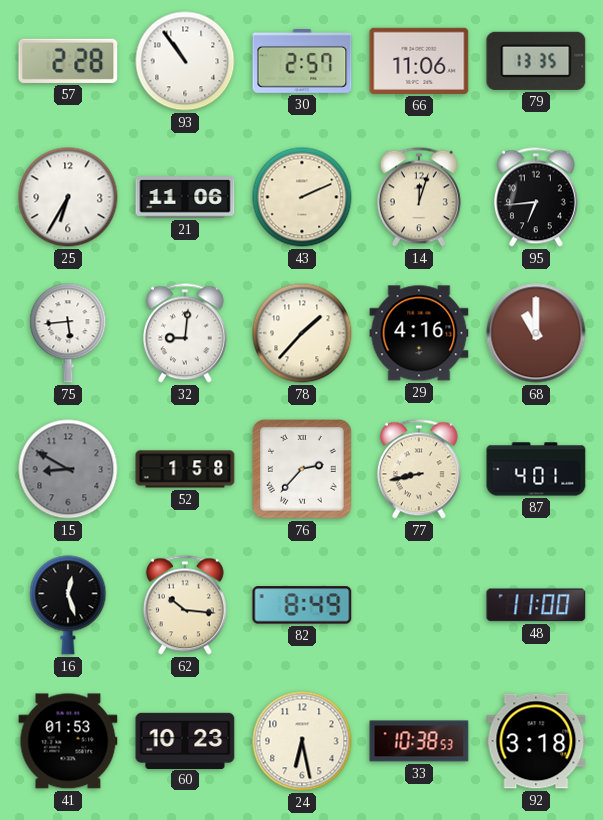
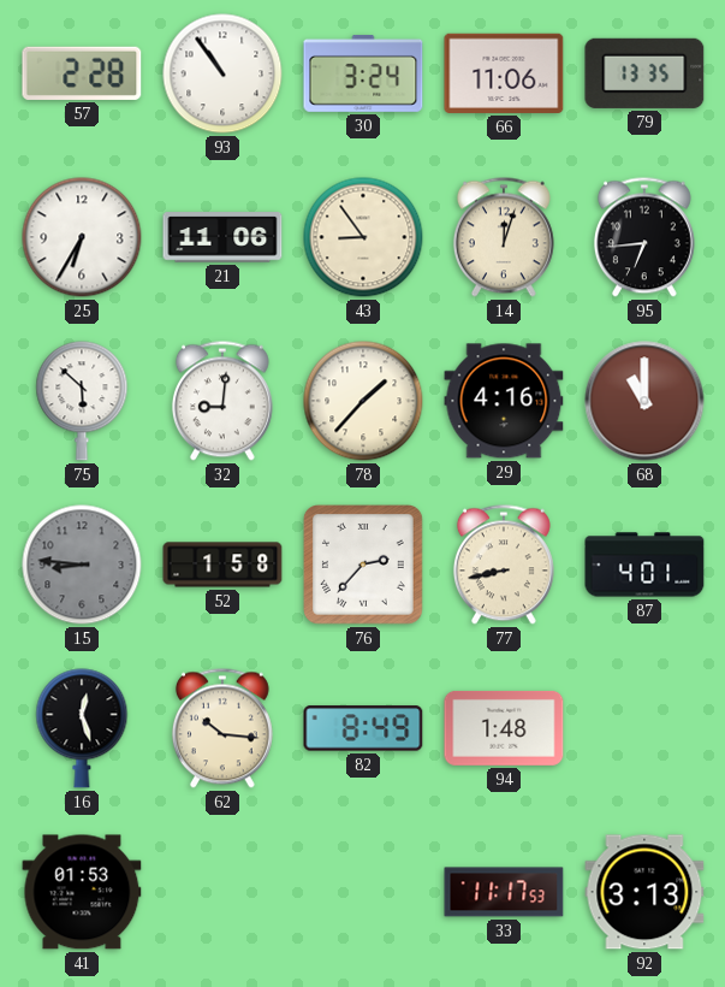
30: 2:57 -> 3:24 (363, 73)
43: 2:11 -> 8:54 (363, 237)
75: 5:44 -> 5:52 (82, 401)
15: 8:50 -> 8:46 (82, 565)
94: none -> 1:48 (504, 728)
48: 11:00 -> none (536, 605)
60: 10:23 -> none (185, 740)
24: 6:28 -> none (302, 741)
33: 10:38 -> 11:17 (504, 892)
92: 3:18 -> 3:13 (644, 892)
